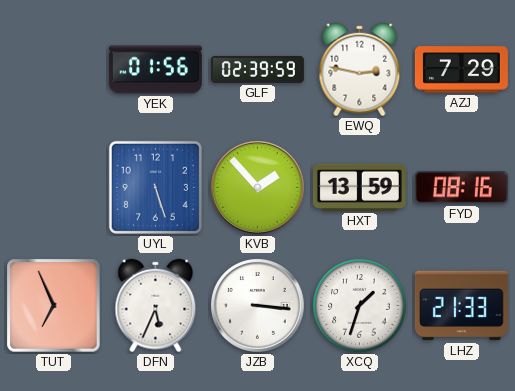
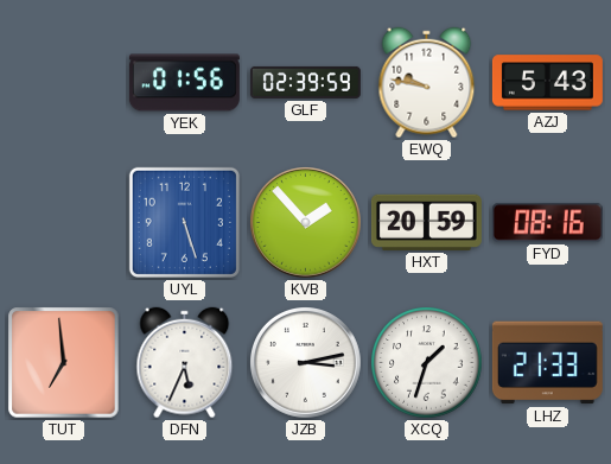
EWQ: 2:47 -> 9:47 (427, 83)
AZJ: 7:29 -> 5:43 (547, 83)
HXT: 13:59 -> 20:59 (426, 222)
TUT: 6:56 -> 6:59 (64, 363)
JZB: 3:16 -> 3:13 (306, 363)
